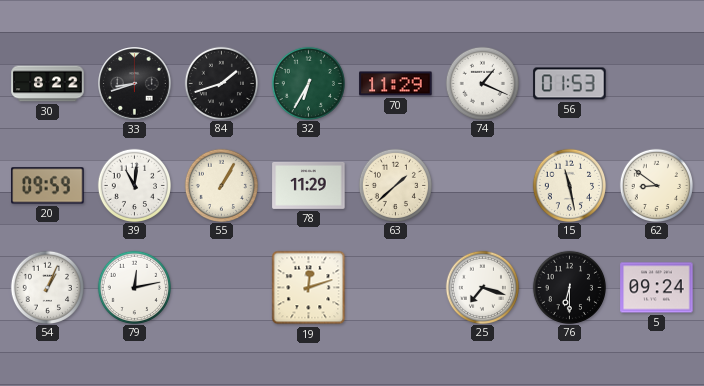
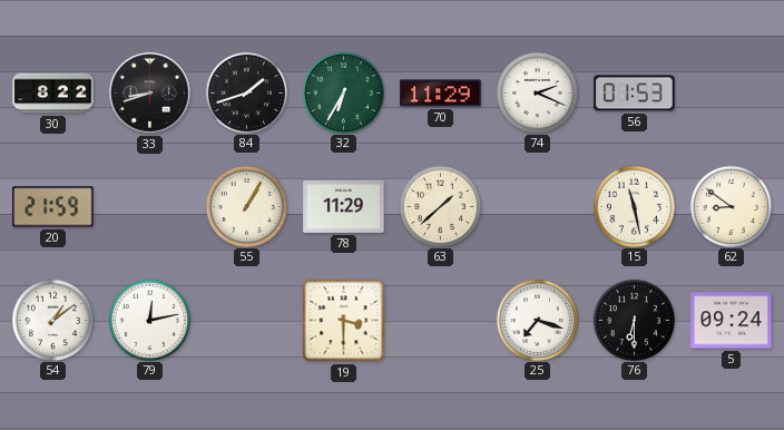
74: 1:19 -> 2:19 (537, 92)
20: 09:59 -> 21:59 (53, 207)
39: 11:01 -> none (134, 185)
54: 1:04 -> 1:09 (52, 320)
19: 12:12 -> 3:30 (344, 321)
